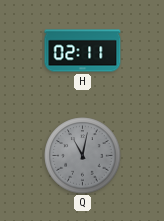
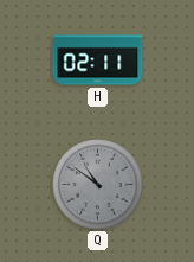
Q: 11:02 -> 10:51 (98, 185)
